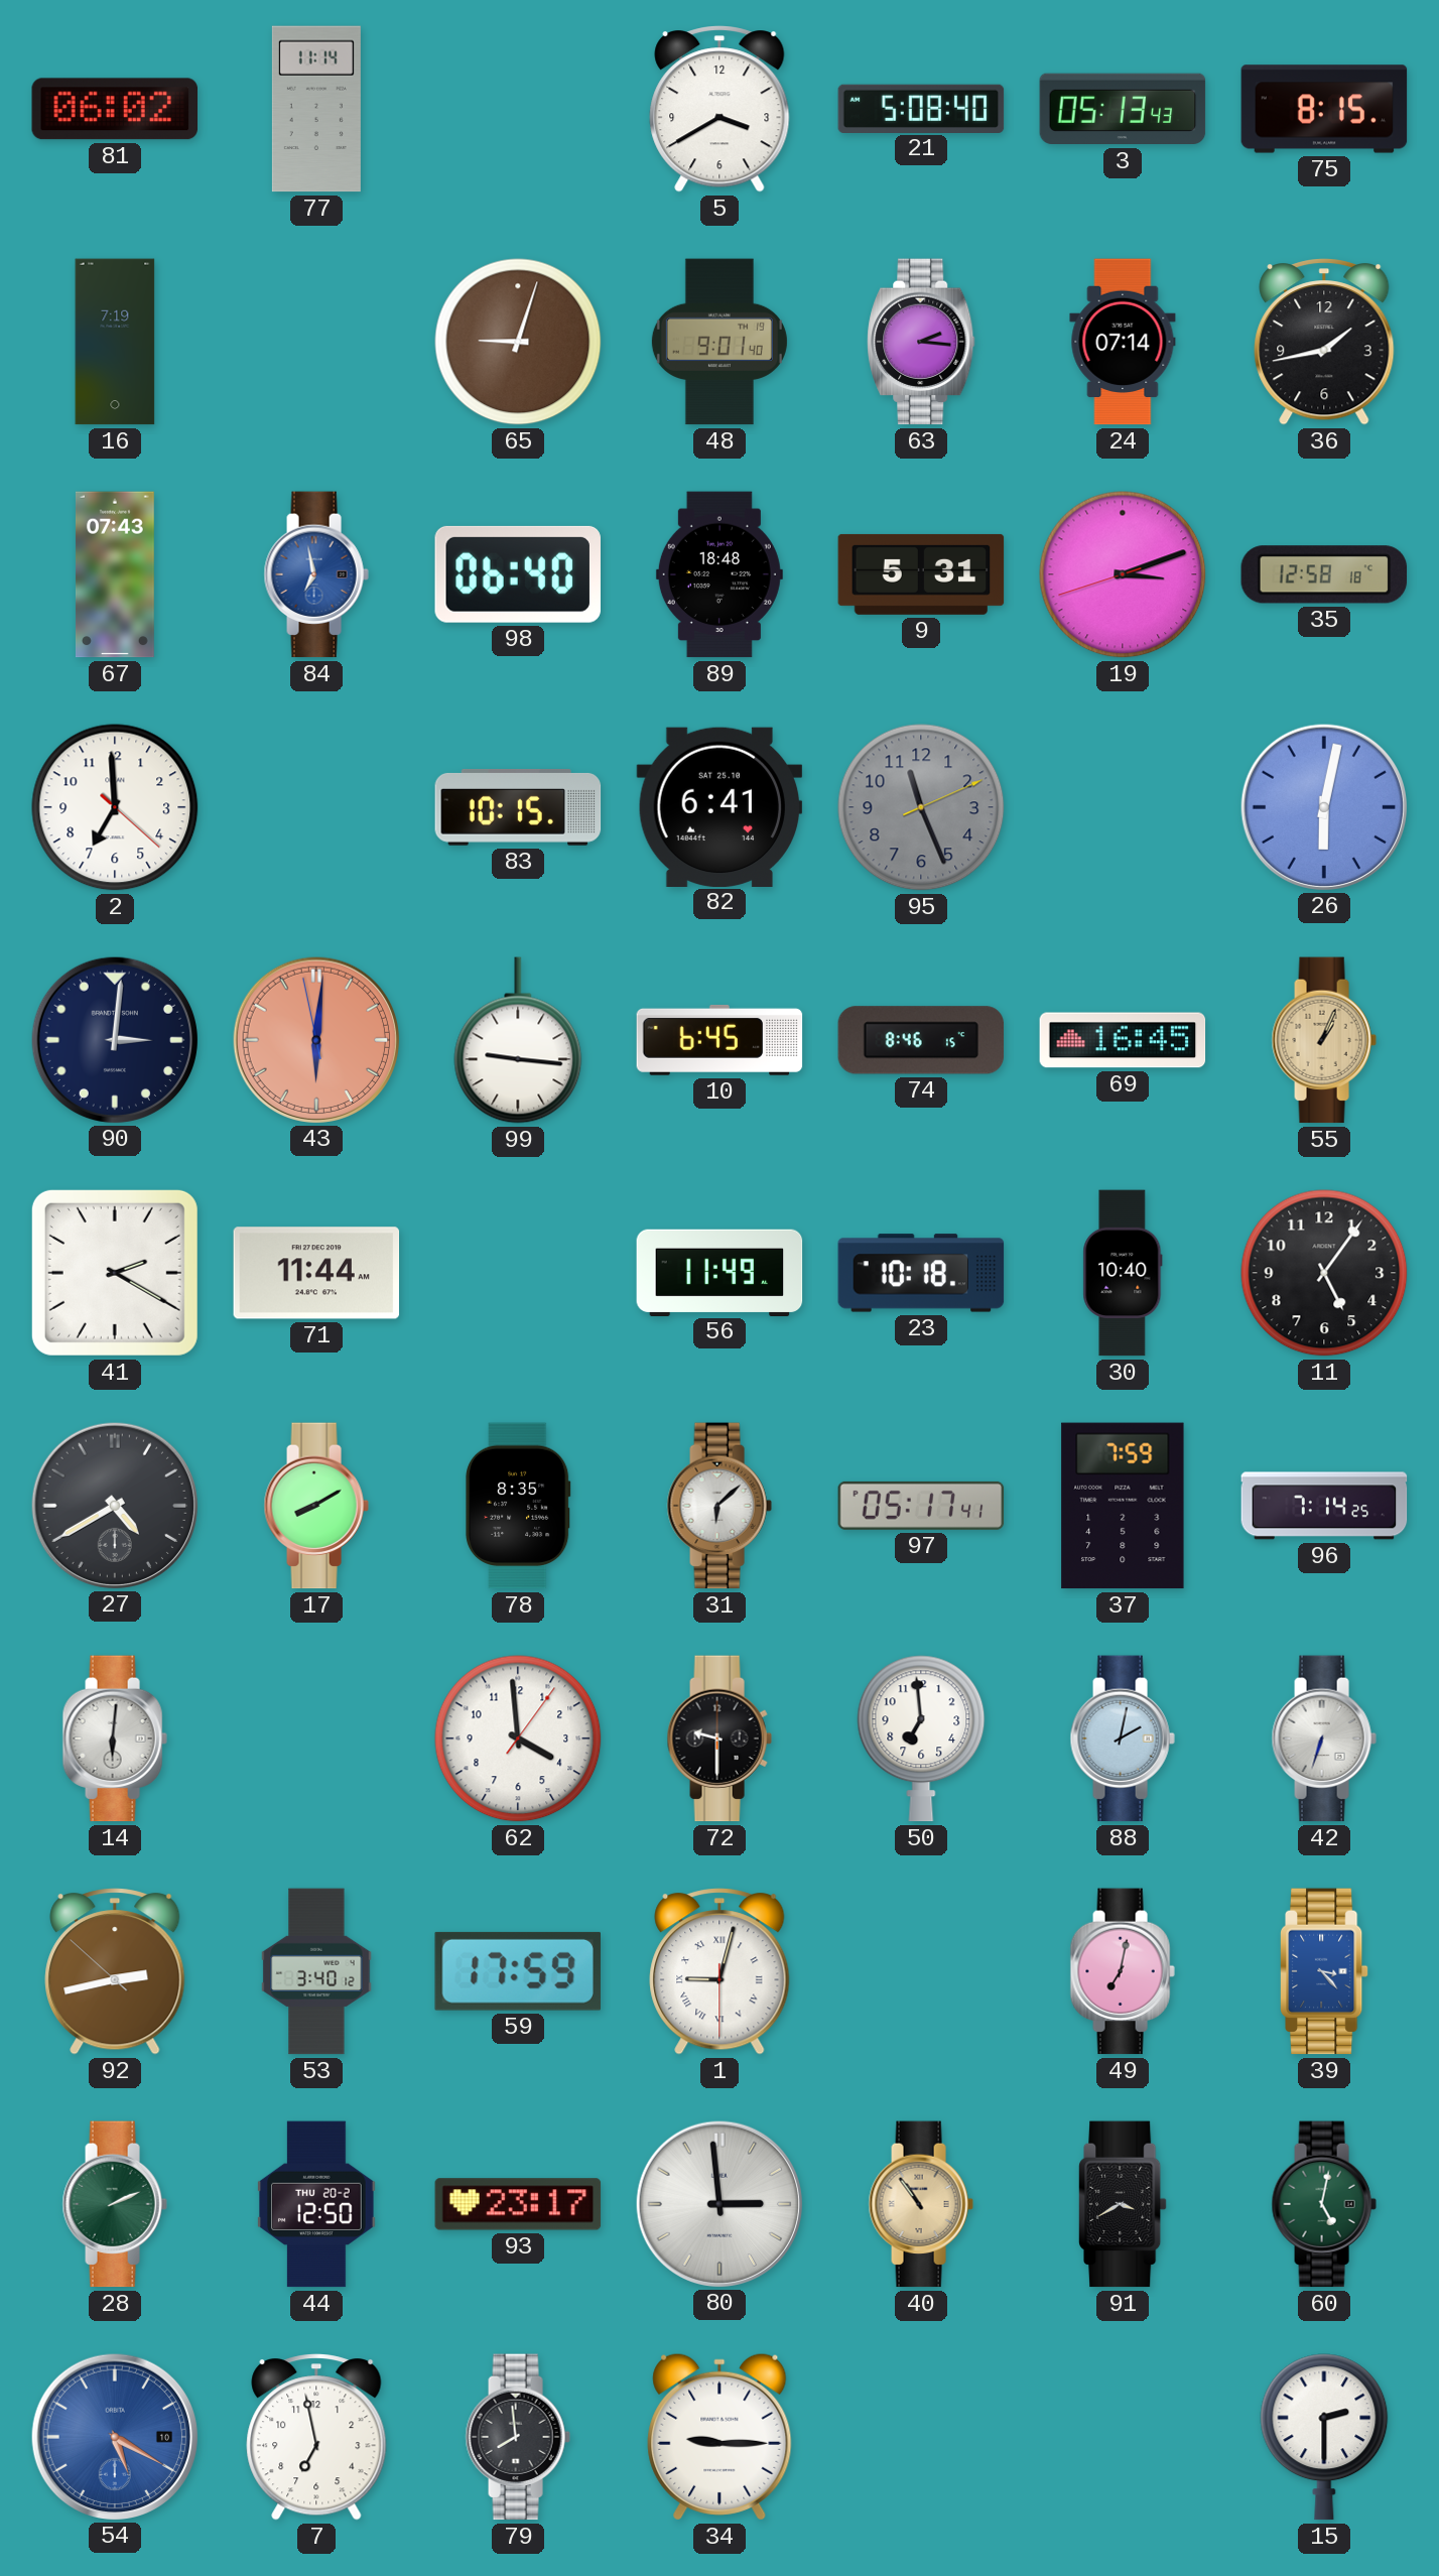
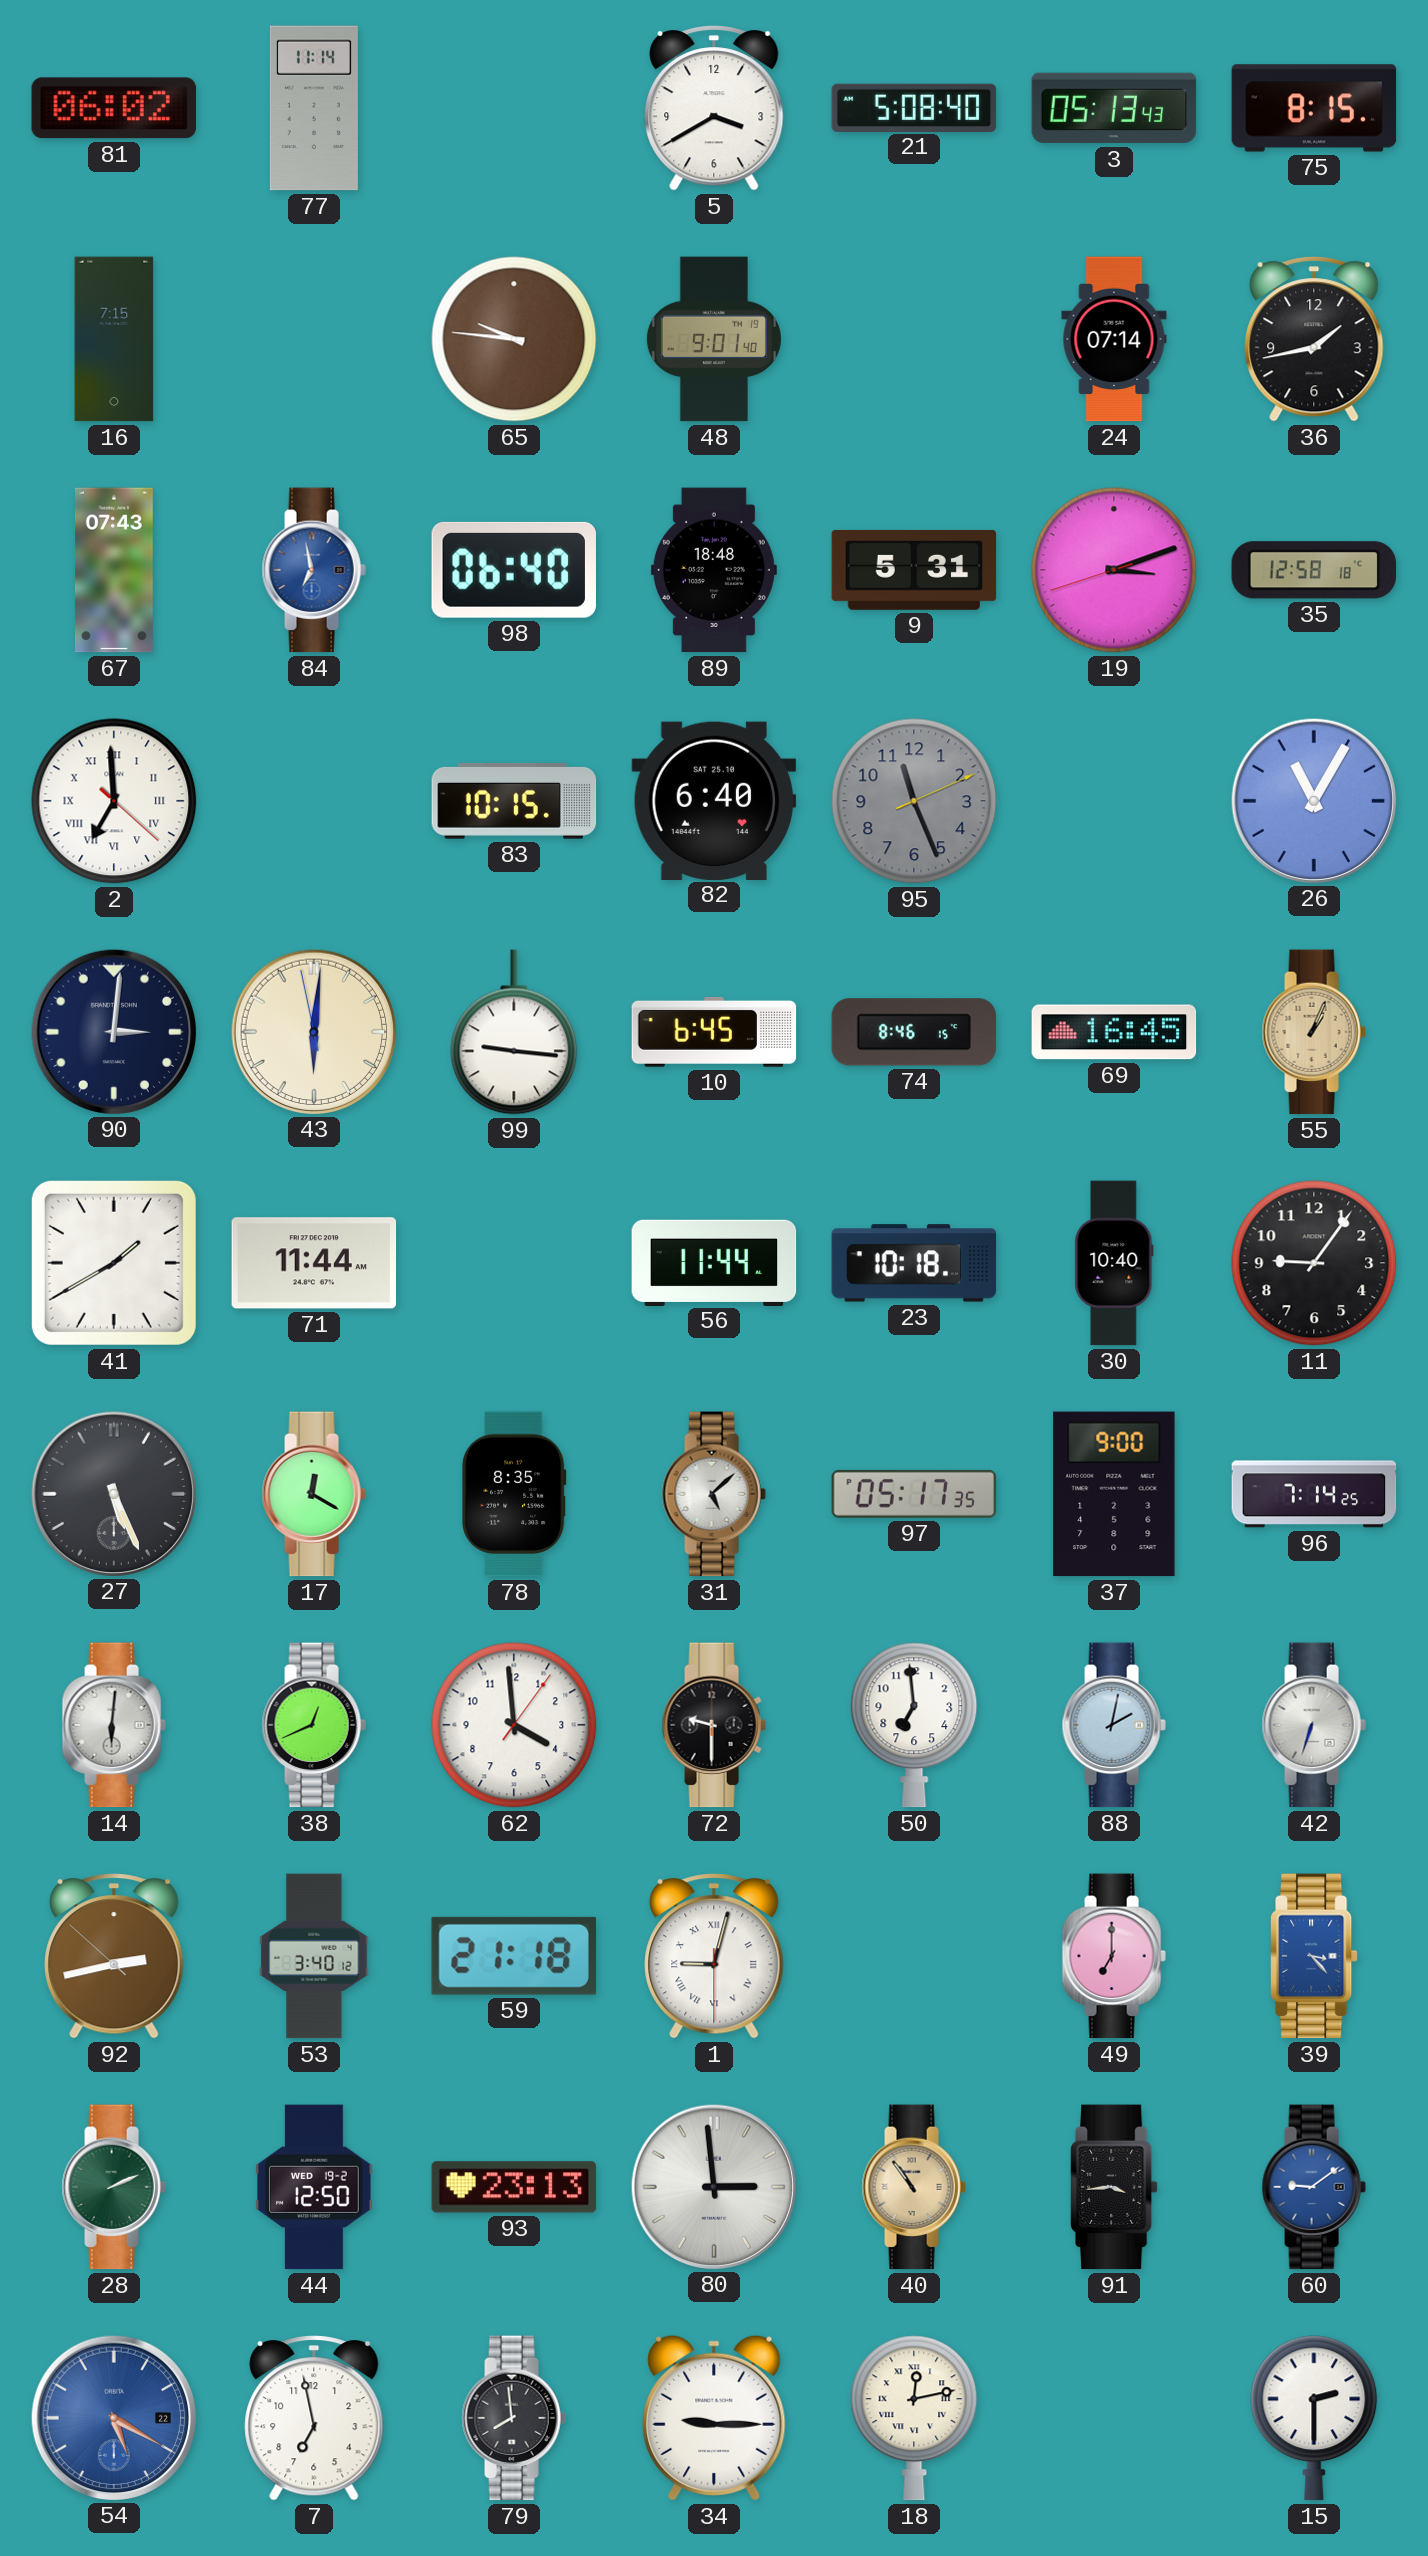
16: 7:19 -> 7:15 (114, 339)
65: 9:03 -> 9:46 (514, 339)
63: 2:16 -> none (921, 342)
2 numerals: Arabic -> Roman (114, 801)
82: 6:41 -> 6:40 (714, 800)
26: 6:02 -> 11:05 (1313, 800)
43 dial: salmon -> cream (313, 1031)
41: 2:20 -> 1:40 (114, 1263)
56: 11:49 -> 11:44 (714, 1262)
11: 5:06 -> 9:06 (1314, 1263)
27: 4:40 -> 5:26 (113, 1493)
17: 8:10 -> 12:20 (314, 1494)
31: 6:08 -> 5:08 (714, 1494)
97: 05:17:41 -> 05:17:35 (914, 1494)
37: 7:59 -> 9:00 (1114, 1494)
38: none -> 12:41 (314, 1725)
59: 17:59 -> 21:18 (514, 1956)
49: 7:02 -> 7:00 (1114, 1956)
44 date: THU 20-2 -> WED 19-2 (314, 2187)
93: 23:17 -> 23:13 (514, 2187)
91: 3:40 -> 3:44 (1115, 2187)
60: 5:02 -> 9:09 (1314, 2187)
60 dial: green -> blue (1314, 2187)
54 date: 10 -> 22 (113, 2417)
18: none -> 12:13 (914, 2418)
